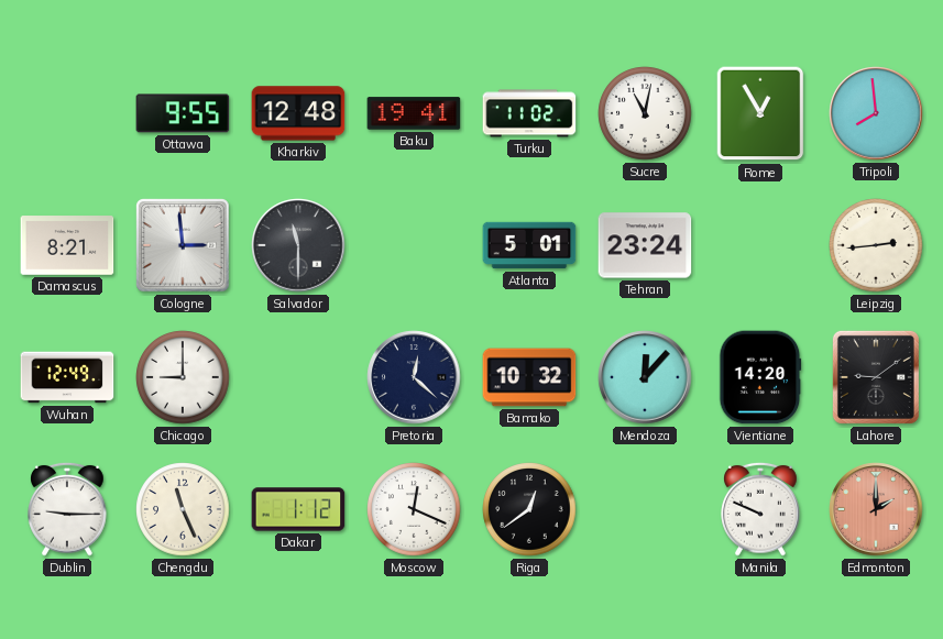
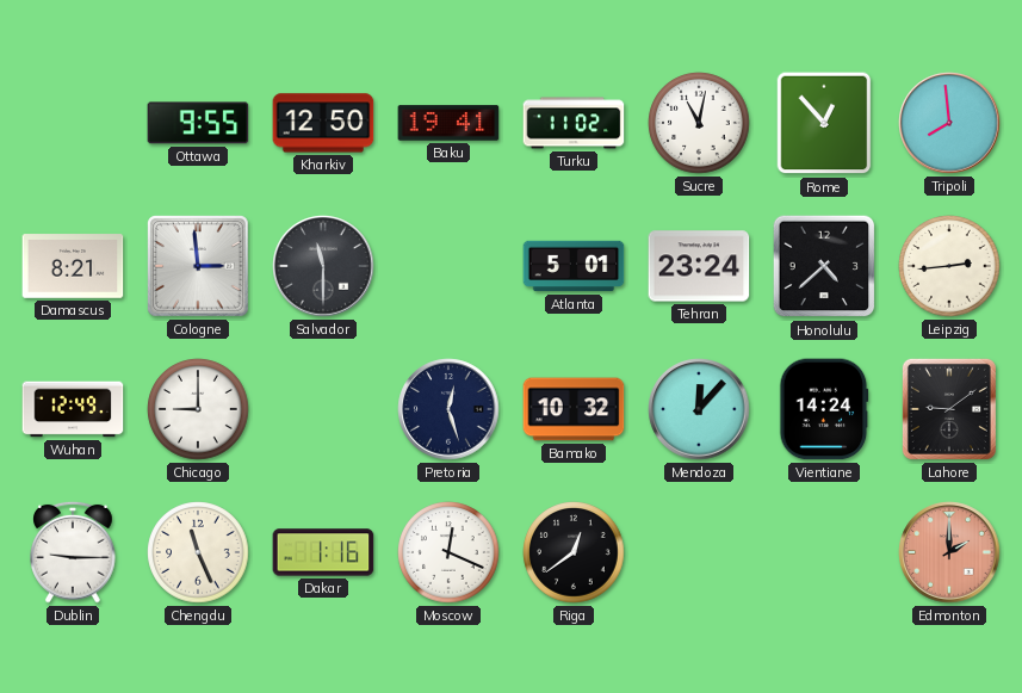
Kharkiv: 12:48 -> 12:50 (323, 123)
Rome: 12:55 -> 12:53 (824, 123)
Honolulu: none -> 4:38 (824, 266)
Pretoria: 12:22 -> 12:27 (448, 409)
Vientiane: 14:20 -> 14:24 (824, 409)
Dakar: 1:12 -> 1:16 (323, 552)
Manila: 9:49 -> none (760, 509)
